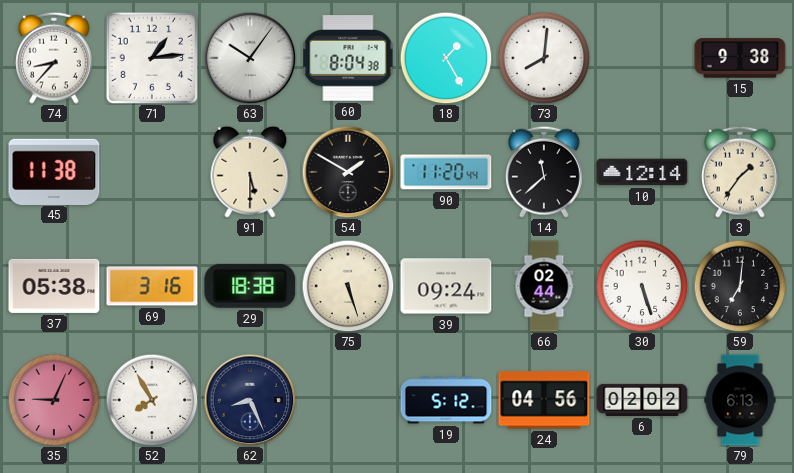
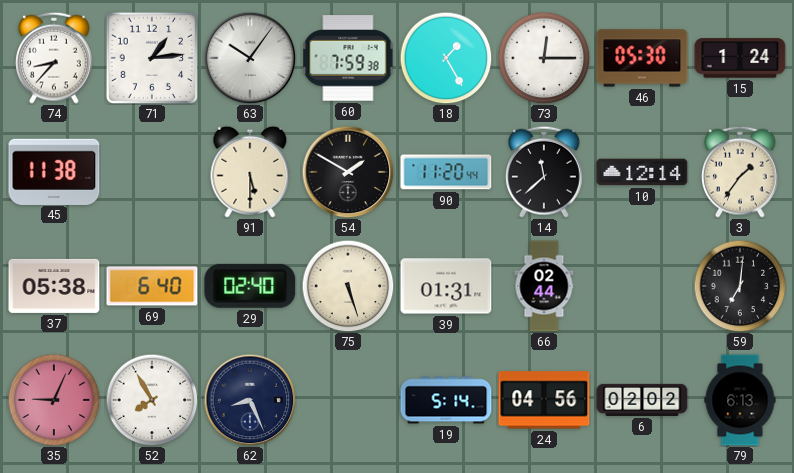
60: 8:04 -> 7:59 (348, 58)
73: 8:01 -> 12:15 (544, 58)
46: none -> 05:30 (642, 58)
15: 9:38 -> 1:24 (740, 58)
69: 3:16 -> 6:40 (152, 286)
29: 18:38 -> 02:40 (250, 286)
39: 09:24 -> 01:31 (446, 286)
30: 5:27 -> none (642, 286)
19: 5:12 -> 5:14 (446, 400)
